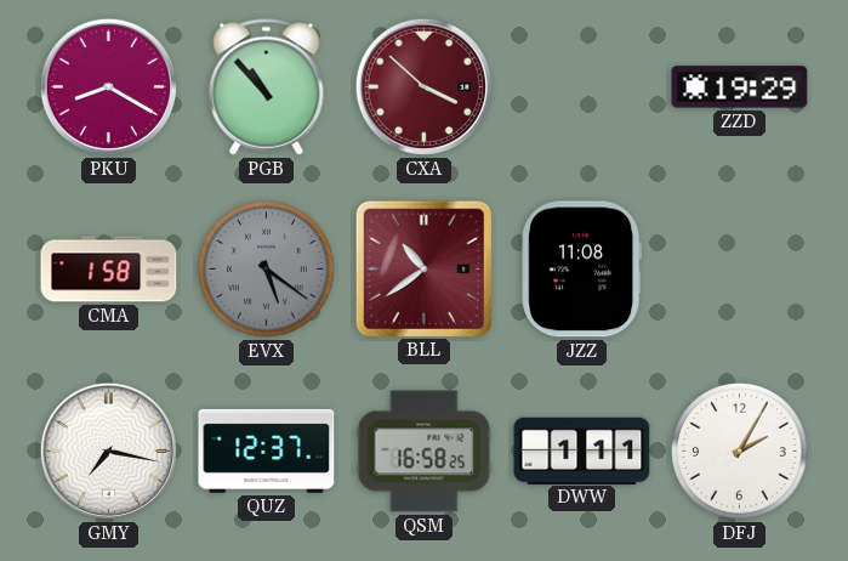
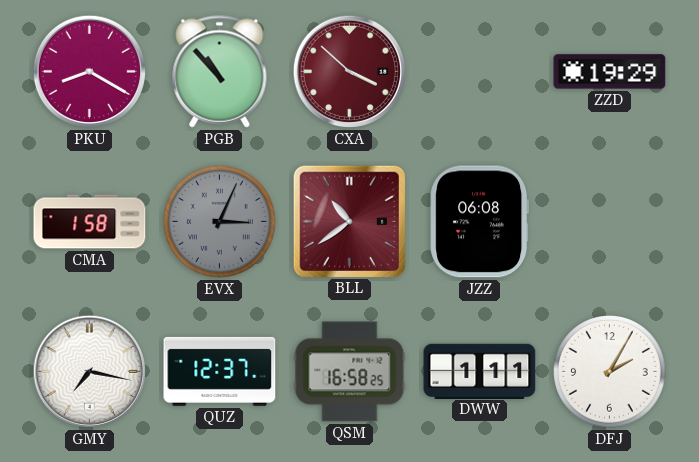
EVX: 5:21 -> 3:04 (220, 222)
JZZ: 11:08 -> 06:08 (480, 222)
